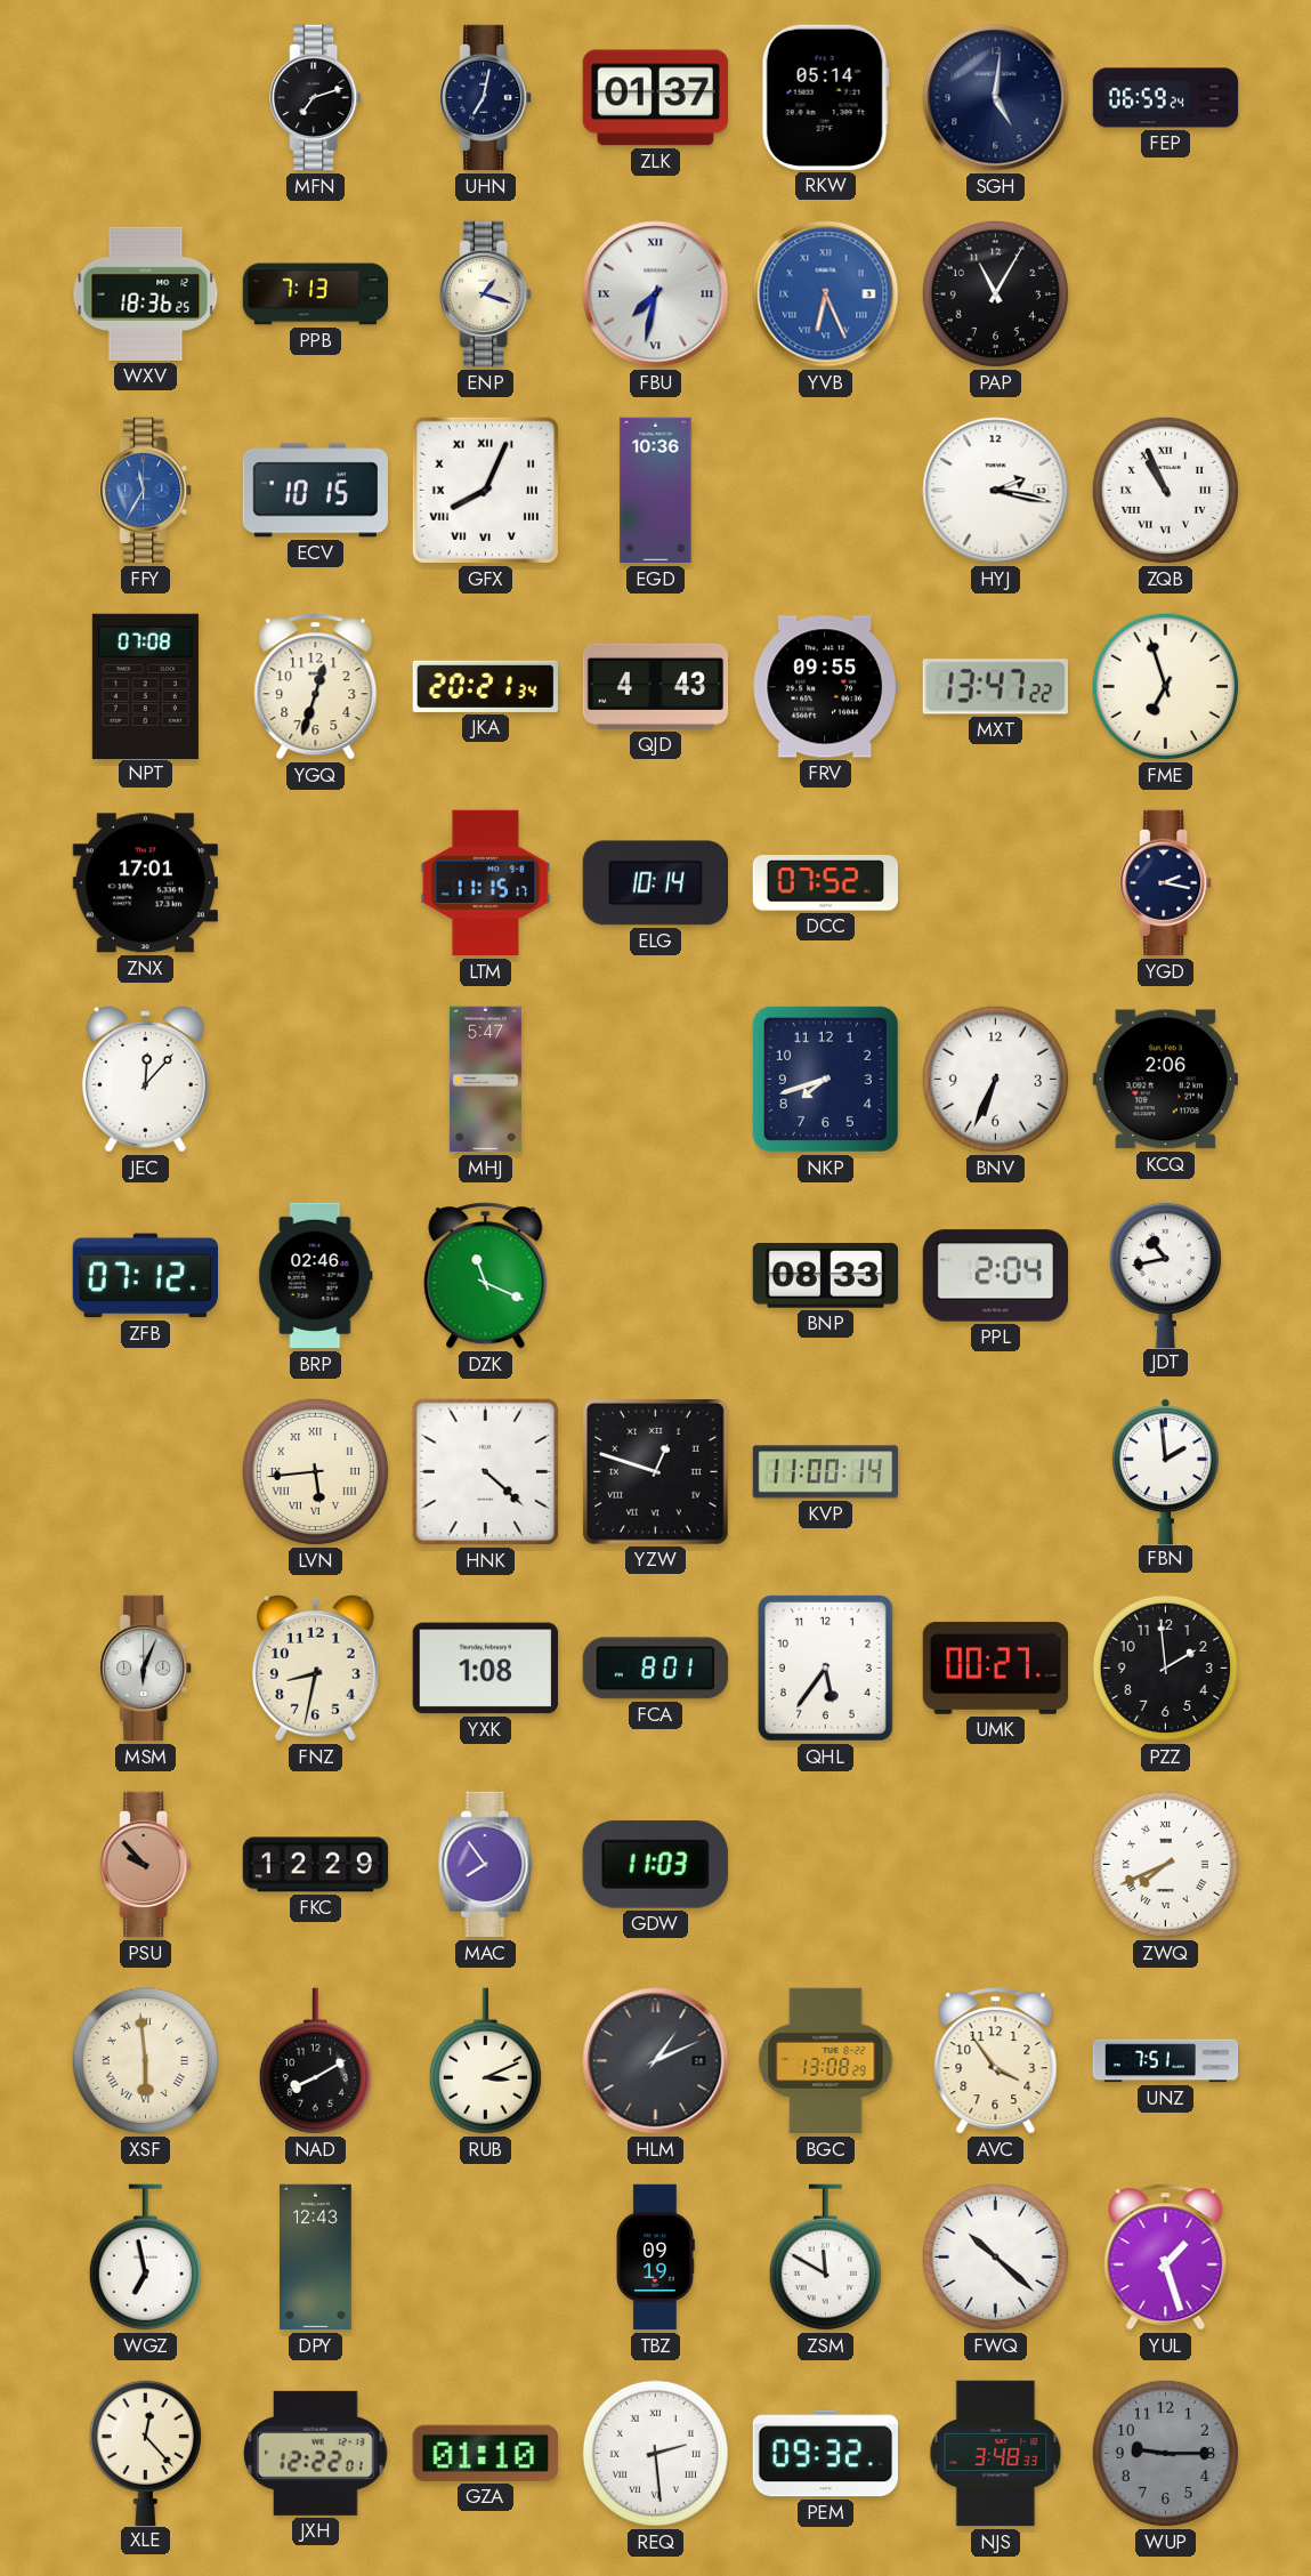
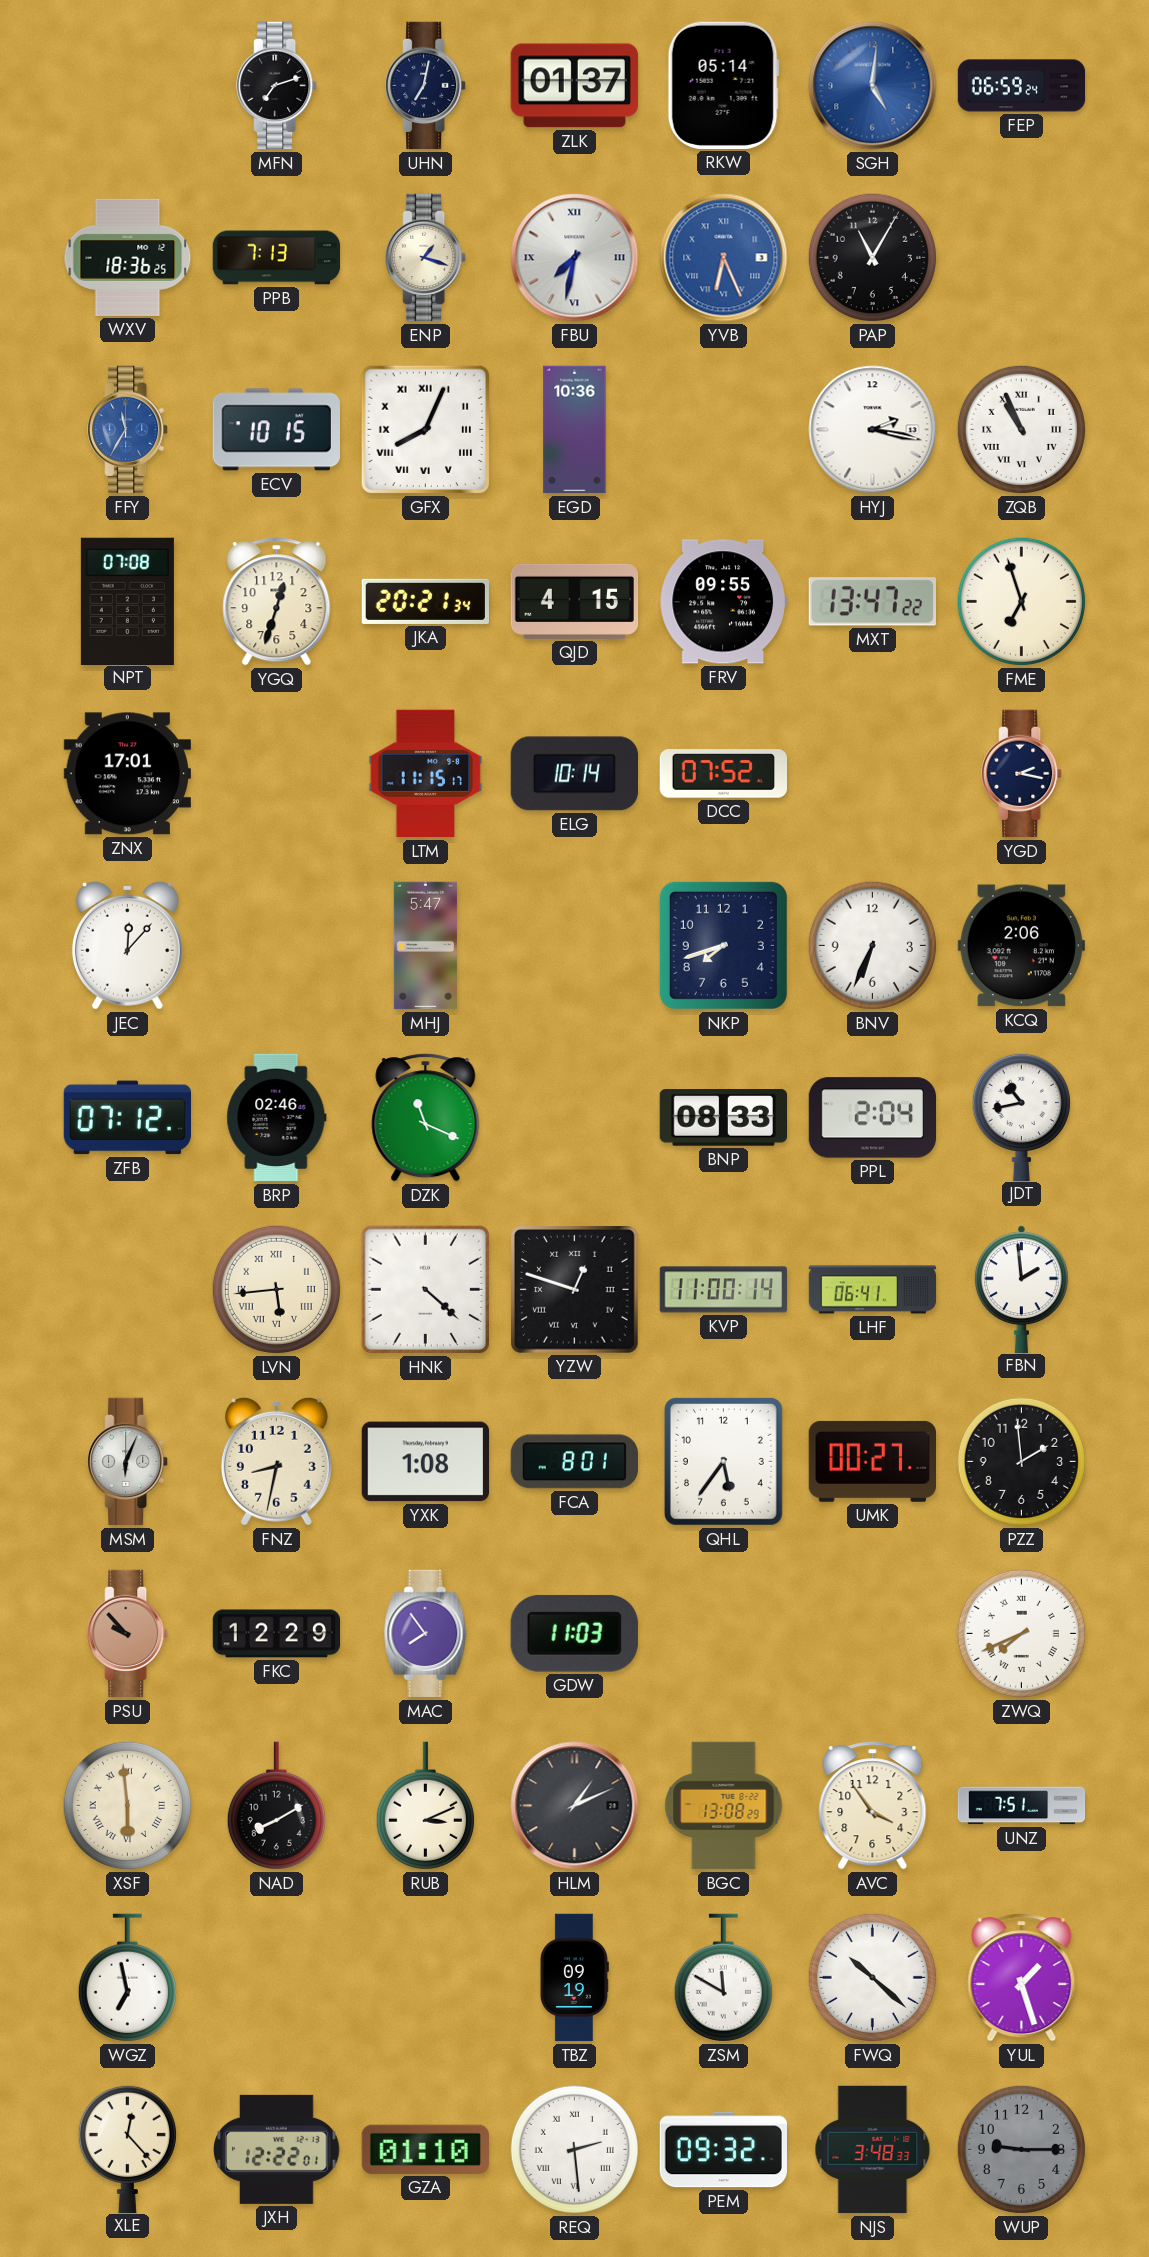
SGH dial: navy -> blue (873, 86)
QJD: 4:43 -> 4:15 (575, 601)
LHF: none -> 06:41 (873, 1290)
DPY: 12:43 -> none (316, 2258)
